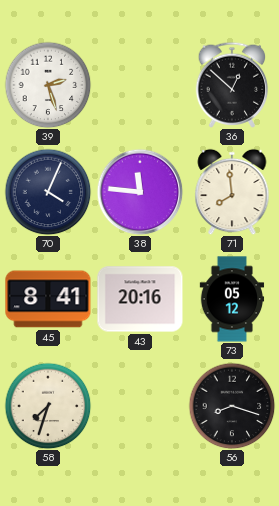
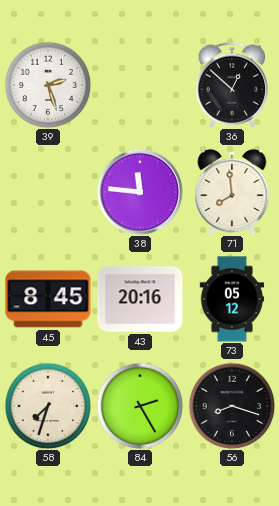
70: 4:04 -> none (48, 192)
45: 8:41 -> 8:45 (48, 299)
84: none -> 2:25 (140, 406)
